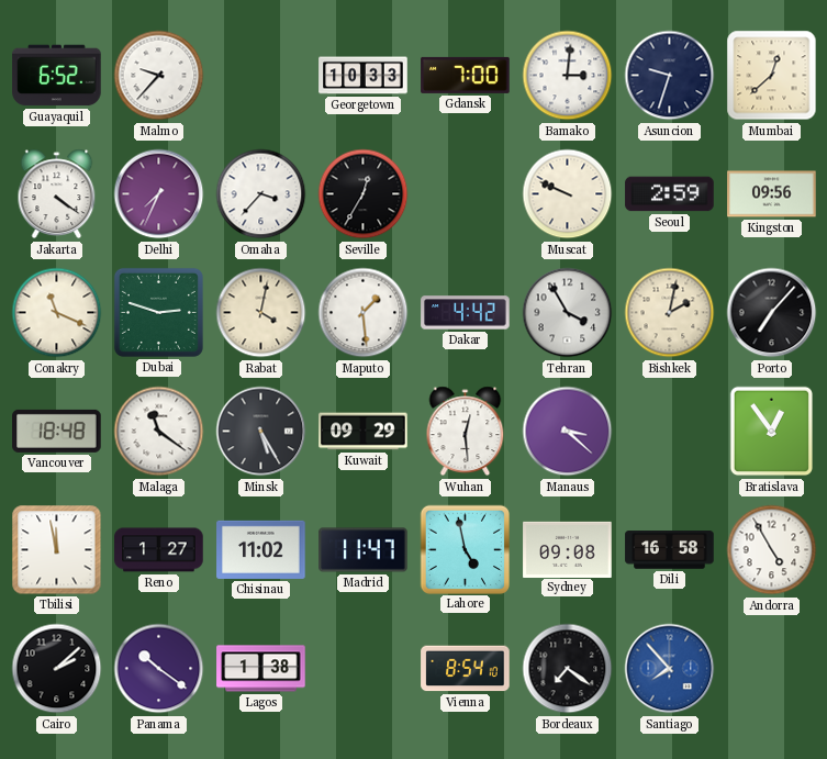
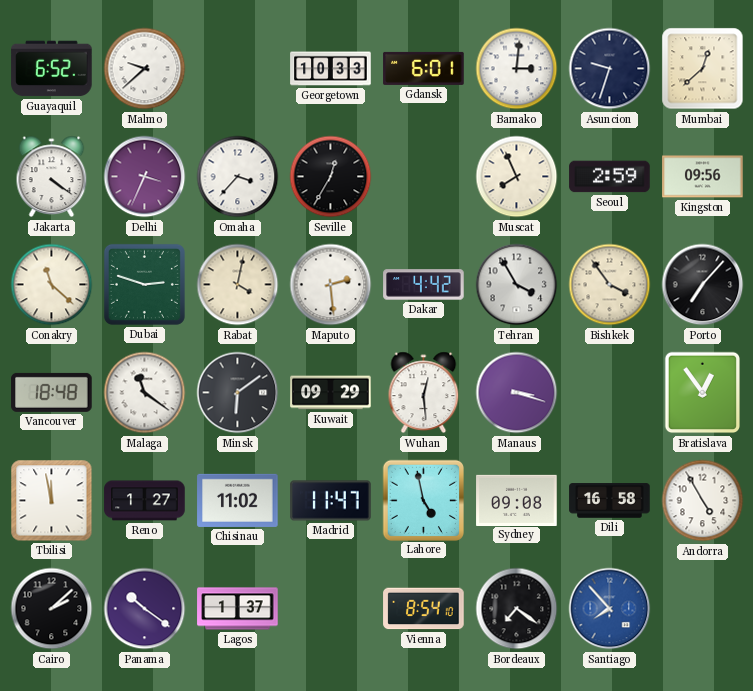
Malmo: 9:37 -> 9:38 (145, 69)
Gdansk: 7:00 -> 6:01 (424, 68)
Delhi: 7:34 -> 3:34 (145, 177)
Muscat: 9:49 -> 7:56 (517, 177)
Conakry: 11:19 -> 11:22 (52, 285)
Maputo: 1:29 -> 2:29 (331, 285)
Bishkek: 2:02 -> 3:54 (610, 285)
Minsk: 5:25 -> 6:09 (238, 393)
Manaus: 3:22 -> 3:18 (517, 393)
Lagos: 1:38 -> 1:37 (238, 609)
